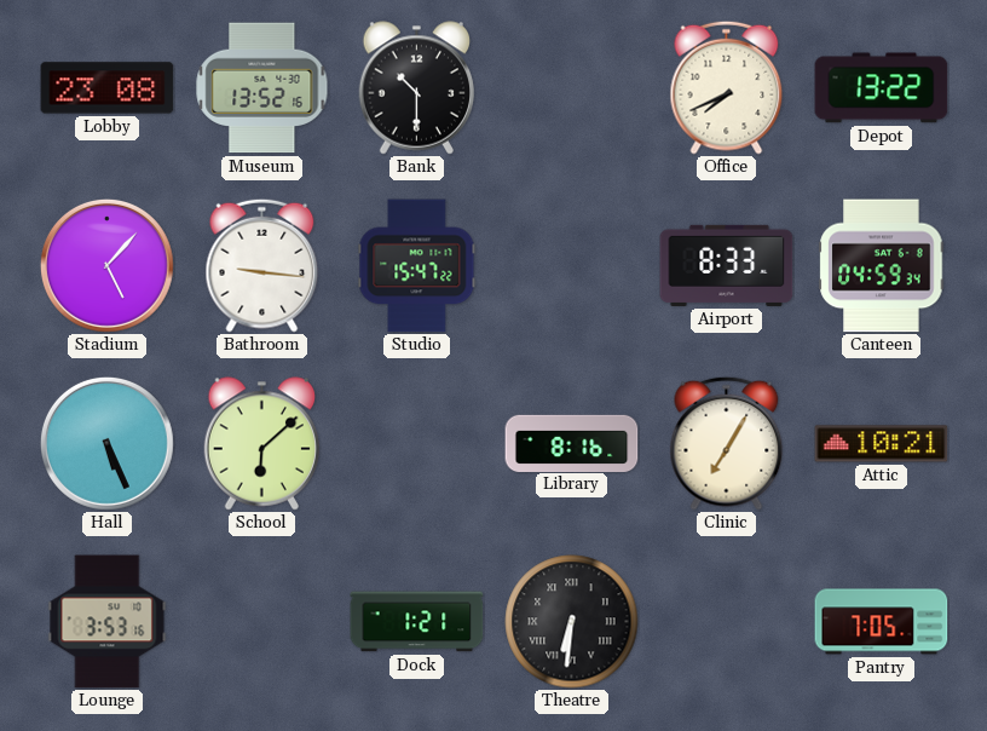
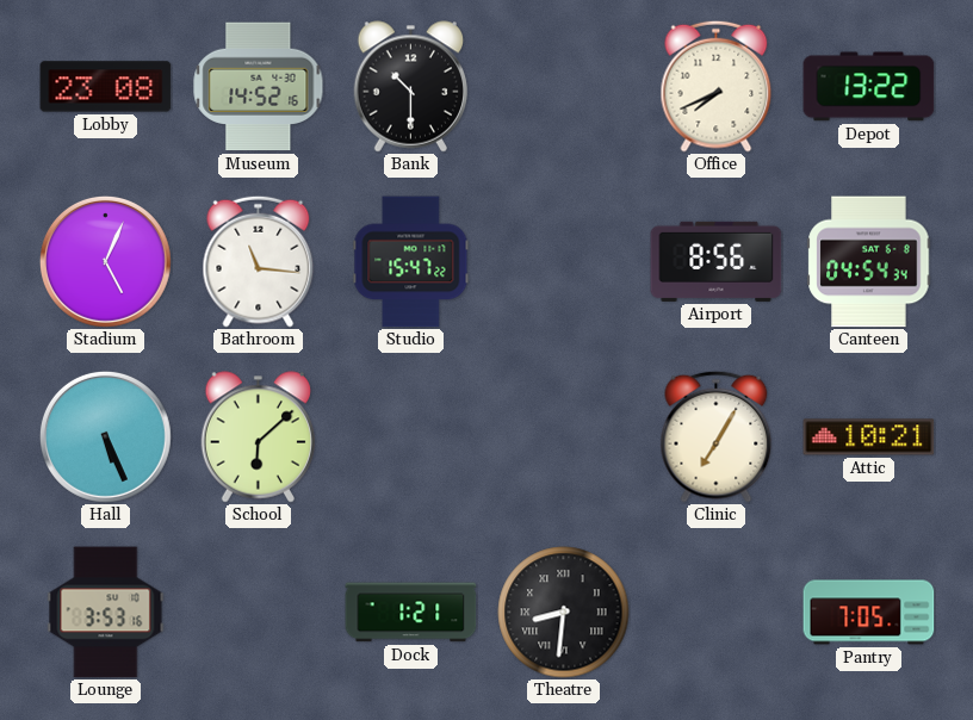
Museum: 13:52 -> 14:52 (259, 87)
Stadium: 5:07 -> 5:04 (105, 261)
Bathroom: 9:16 -> 11:16 (259, 261)
Airport: 8:33 -> 8:56 (717, 261)
Canteen: 04:59 -> 04:54 (869, 262)
Library: 8:16 -> none (572, 443)
Theatre: 6:31 -> 8:31 (564, 613)
